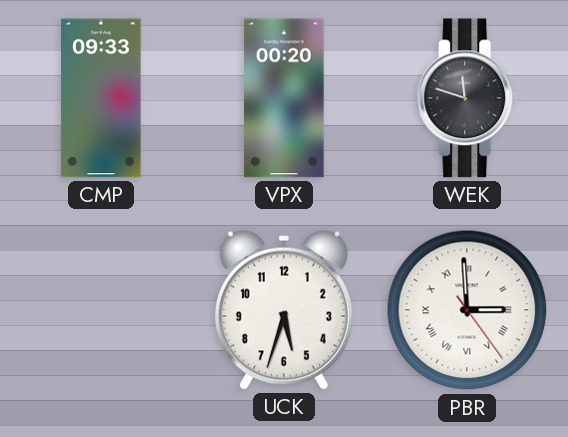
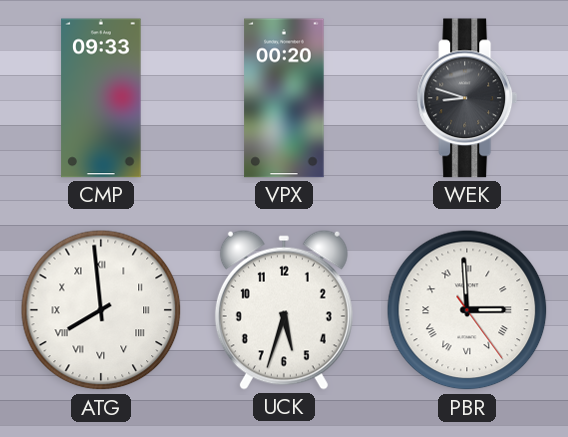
WEK: 11:48 -> 8:48 (467, 98)
ATG: none -> 7:59 (101, 310)
